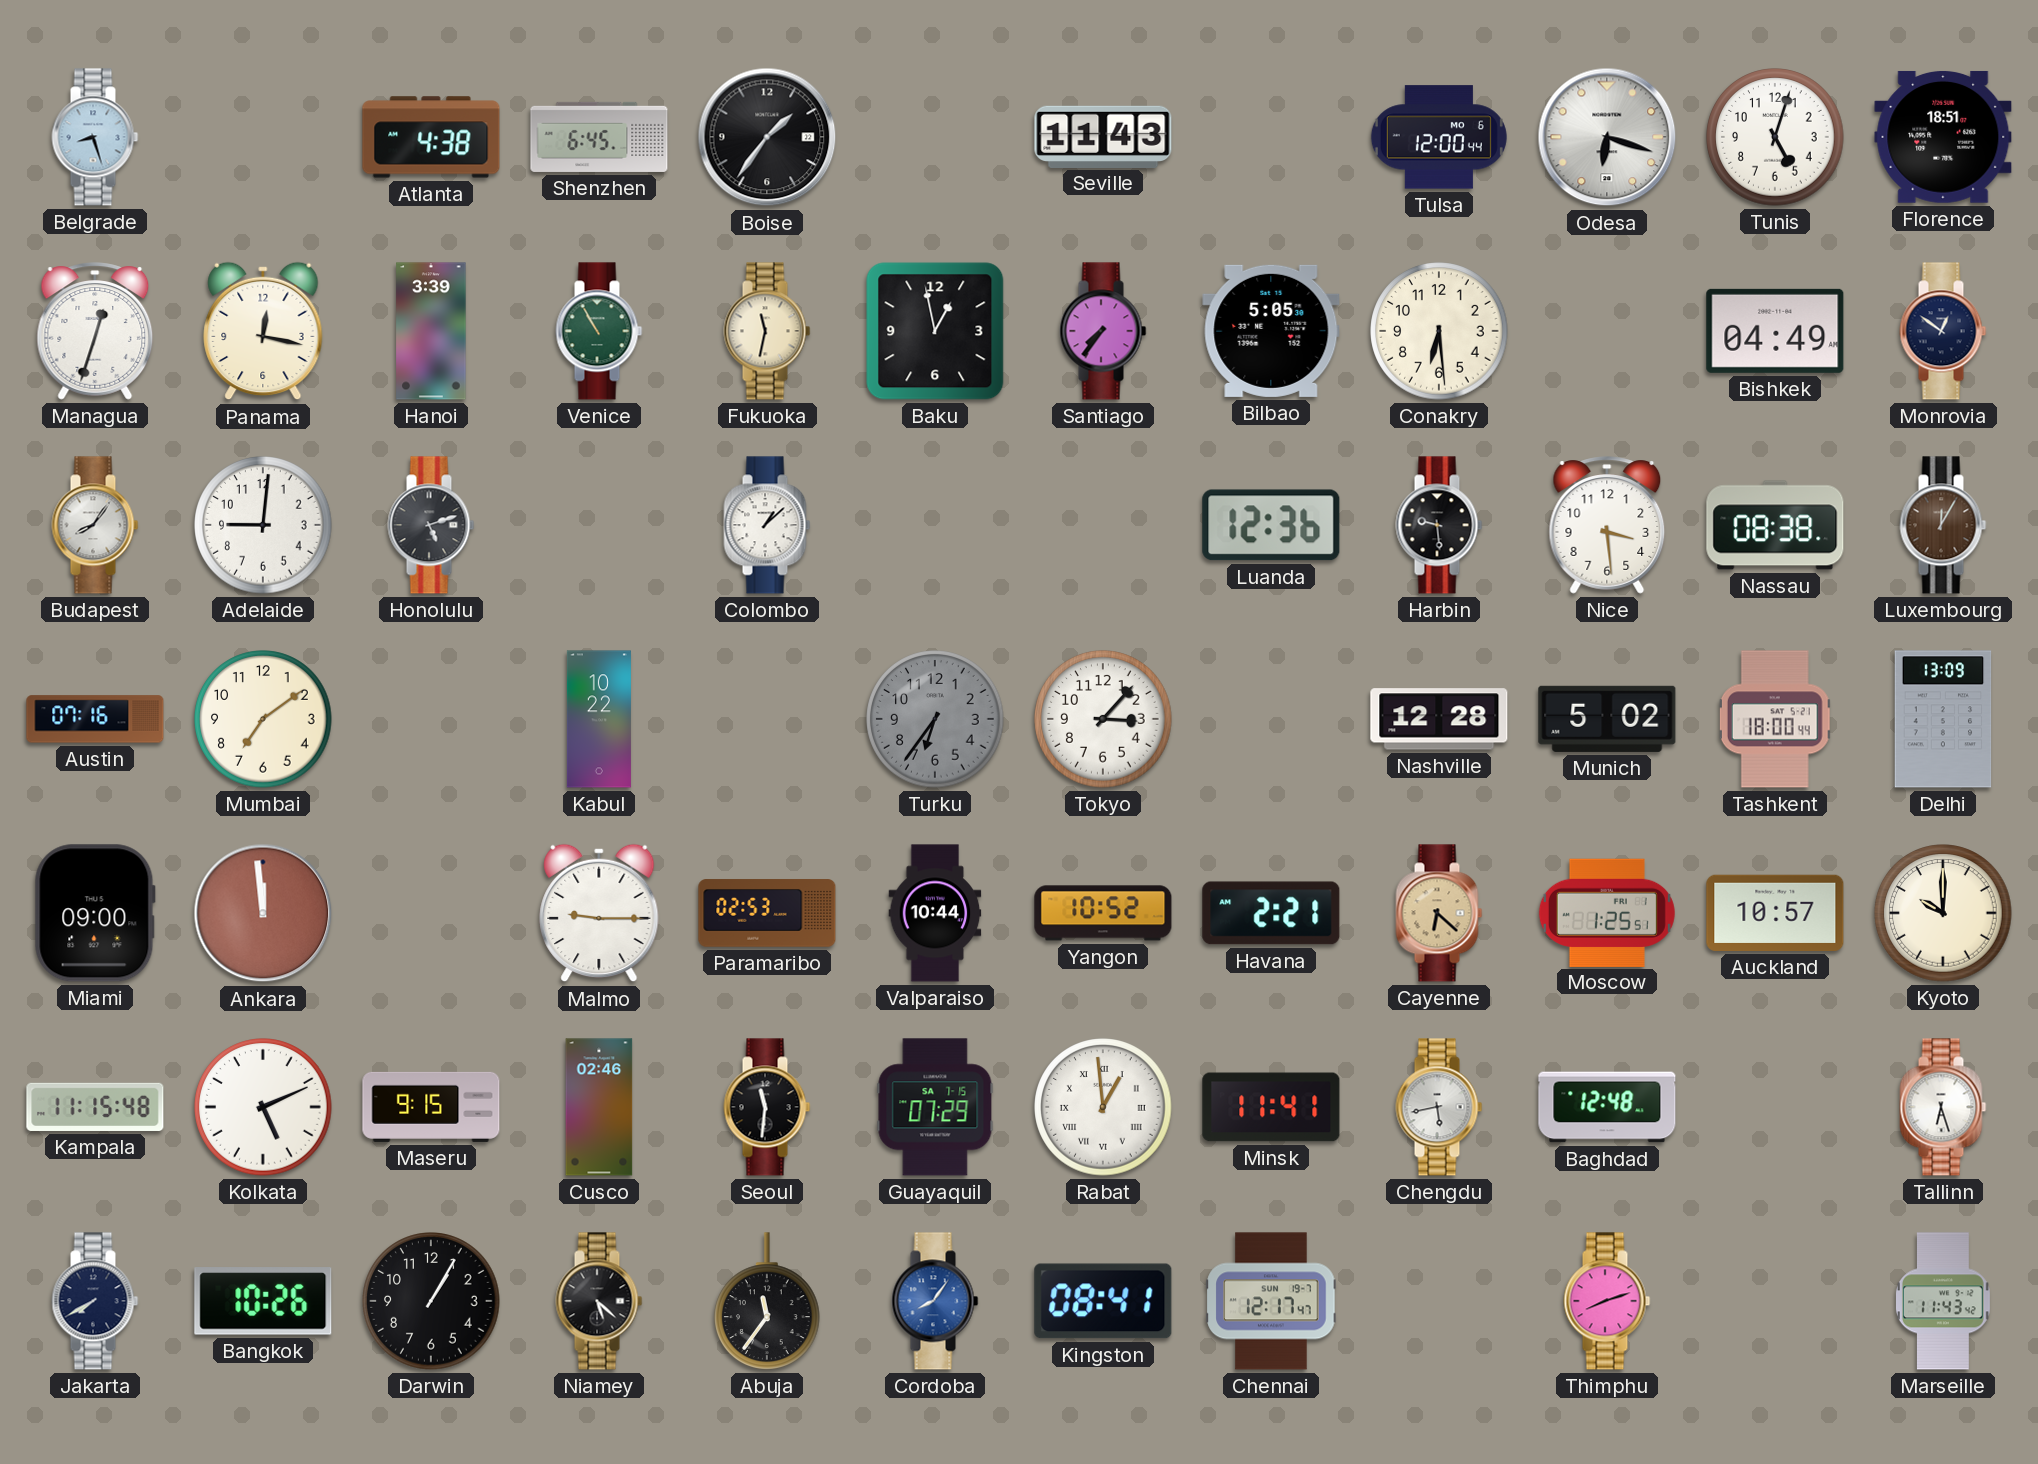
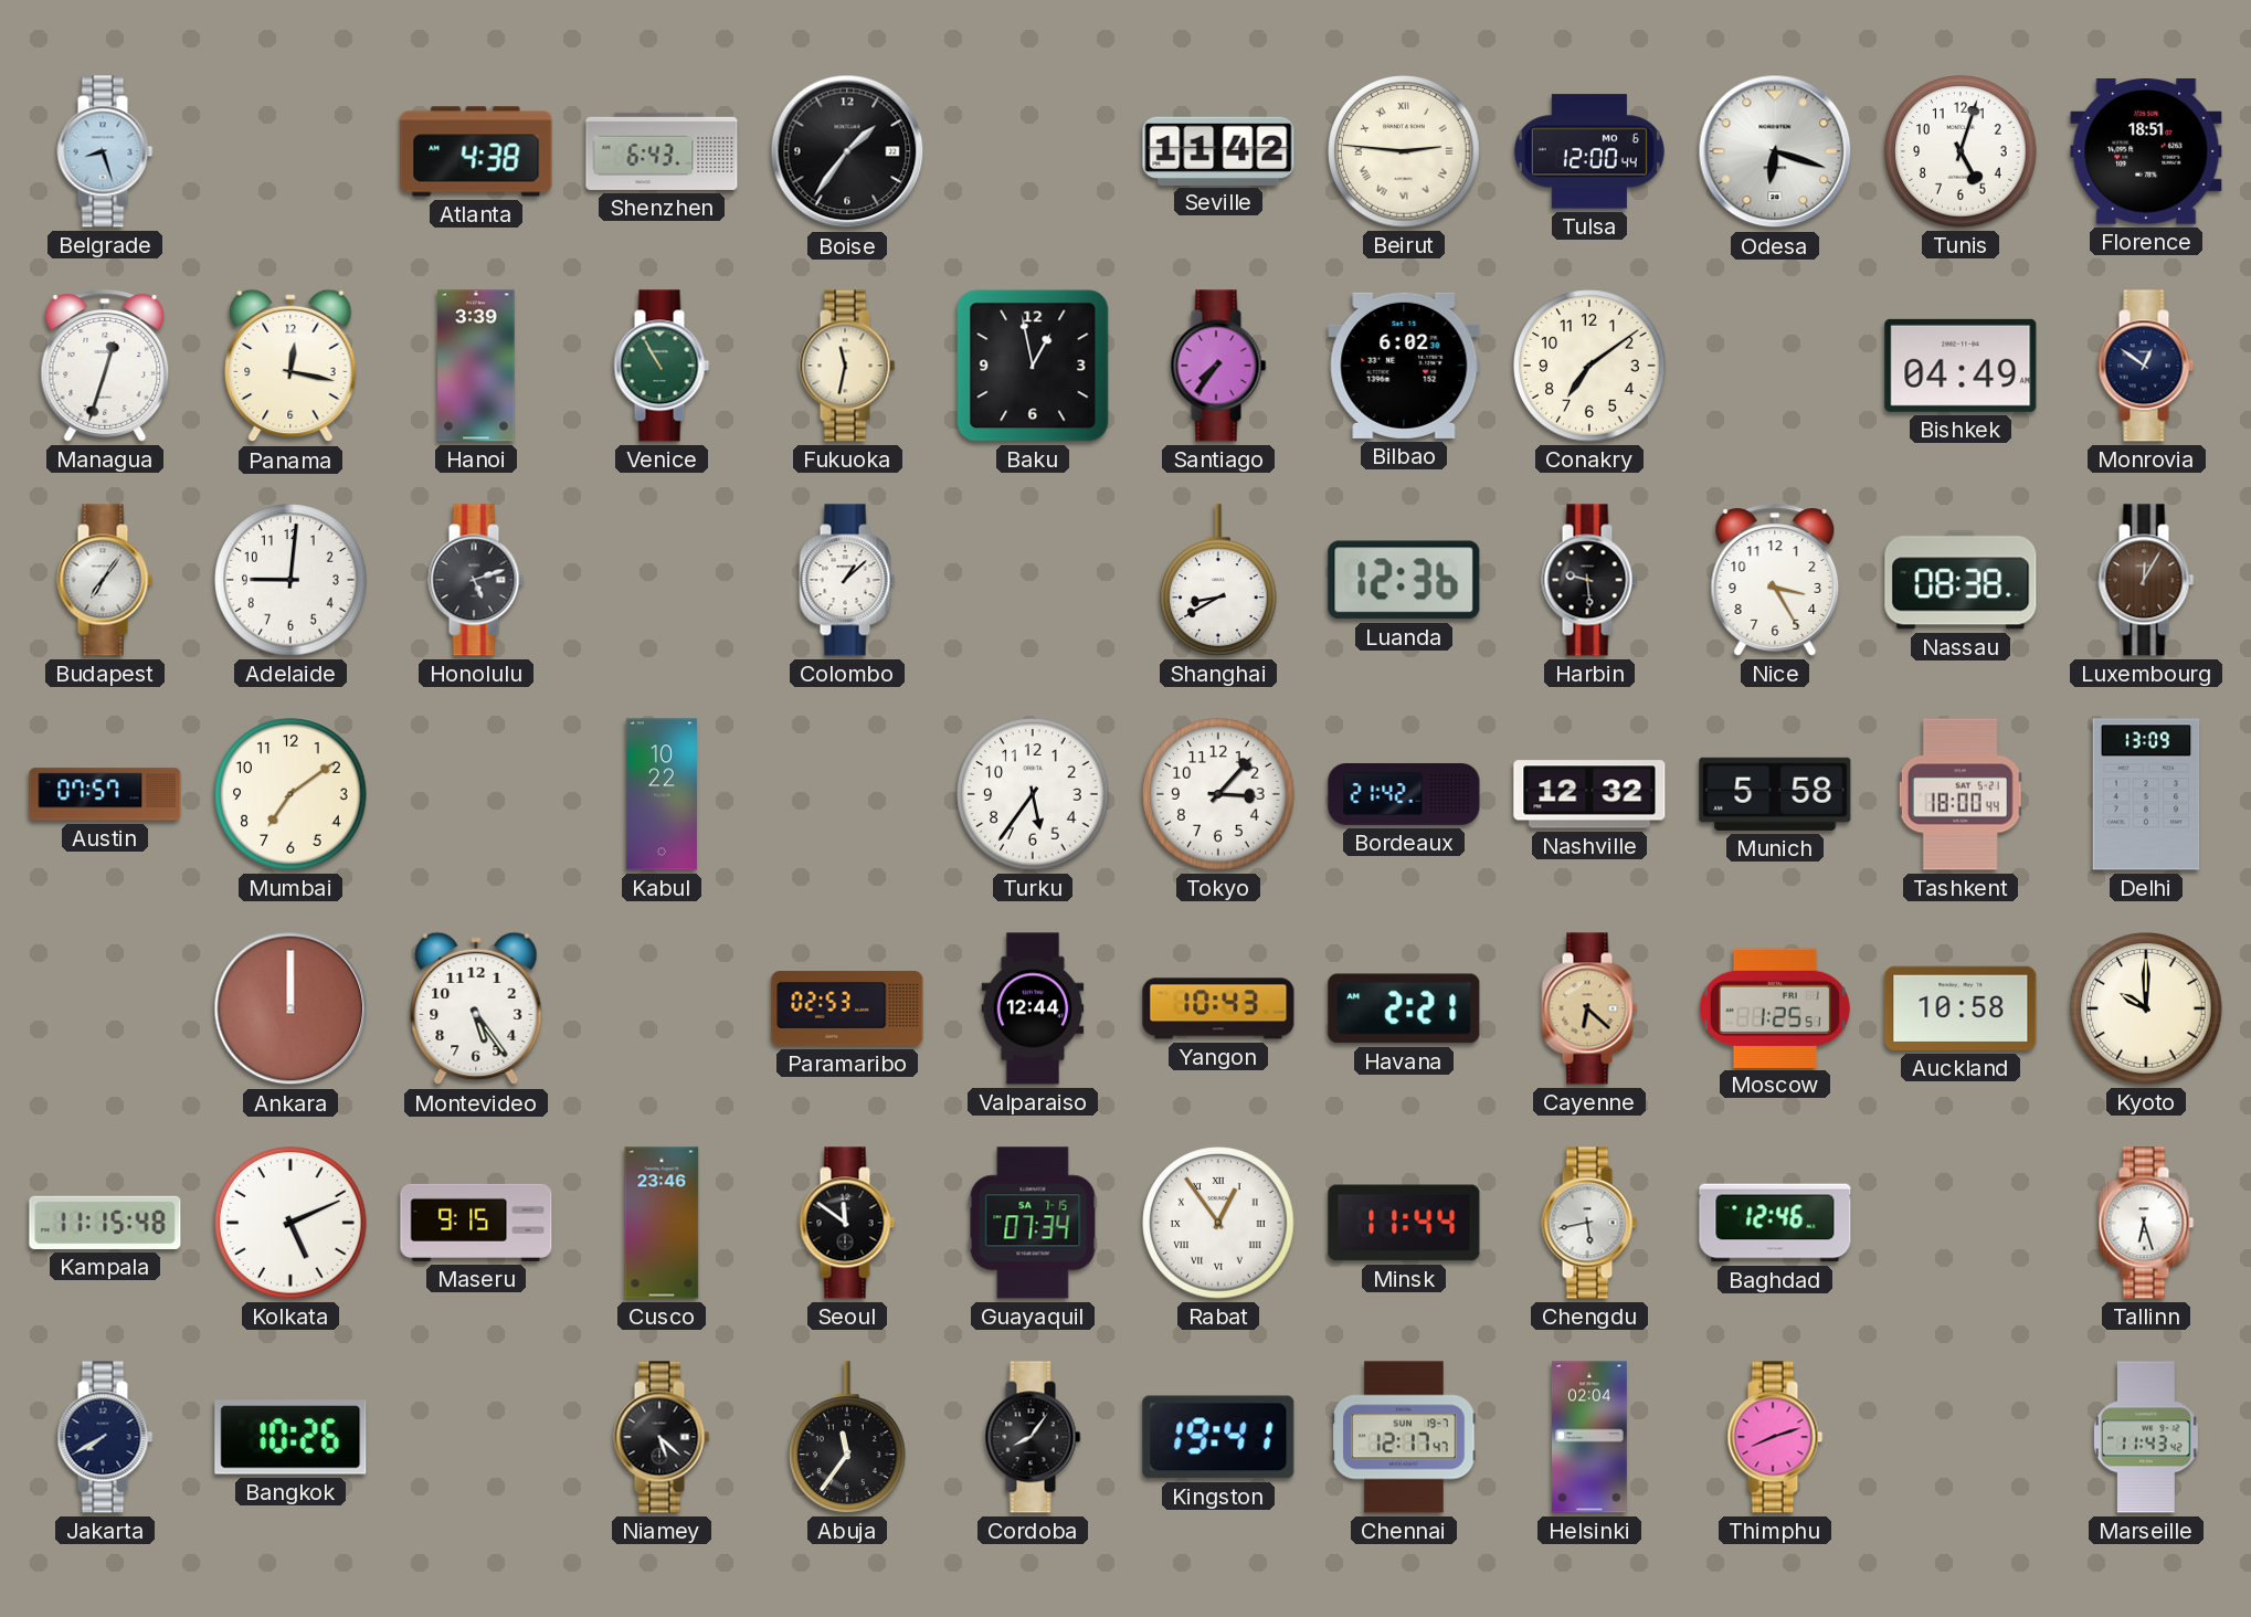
Shenzhen: 6:45 -> 6:43 (662, 151)
Seville: 11:43 -> 11:42 (1218, 150)
Beirut: none -> 2:46 (1404, 151)
Bilbao: 5:05 -> 6:02 (1404, 366)
Conakry: 6:29 -> 7:09 (1589, 366)
Budapest: 8:06 -> 7:06 (105, 580)
Shanghai: none -> 8:40 (1219, 580)
Nice: 3:29 -> 3:25 (1775, 580)
Austin: 07:16 -> 07:57 (105, 794)
Turku: 6:36 -> 5:36 (1033, 794)
Turku dial: grey -> white (1033, 794)
Bordeaux: none -> 21:42 (1404, 795)
Nashville: 12:28 -> 12:32 (1589, 794)
Munich: 5:02 -> 5:58 (1775, 794)
Miami: 09:00 -> none (95, 913)
Ankara: 11:59 -> 12:00 (290, 1008)
Montevideo: none -> 5:24 (476, 1008)
Malmo: 9:15 -> none (599, 913)
Valparaiso: 10:44 -> 12:44 (1033, 1008)
Yangon: 10:52 -> 10:43 (1218, 1008)
Auckland: 10:57 -> 10:58 (1961, 1008)
Cusco: 02:46 -> 23:46 (662, 1223)
Seoul: 11:31 -> 11:51 (847, 1223)
Guayaquil: 07:29 -> 07:34 (1033, 1223)
Rabat: 12:59 -> 12:54 (1218, 1223)
Minsk: 11:41 -> 11:44 (1404, 1223)
Baghdad: 12:48 -> 12:46 (1775, 1223)
Darwin: 1:05 -> none (431, 1301)
Cordoba dial: blue -> black (1033, 1437)
Kingston: 08:41 -> 19:41 (1218, 1437)
Helsinki: none -> 02:04 (1589, 1437)
